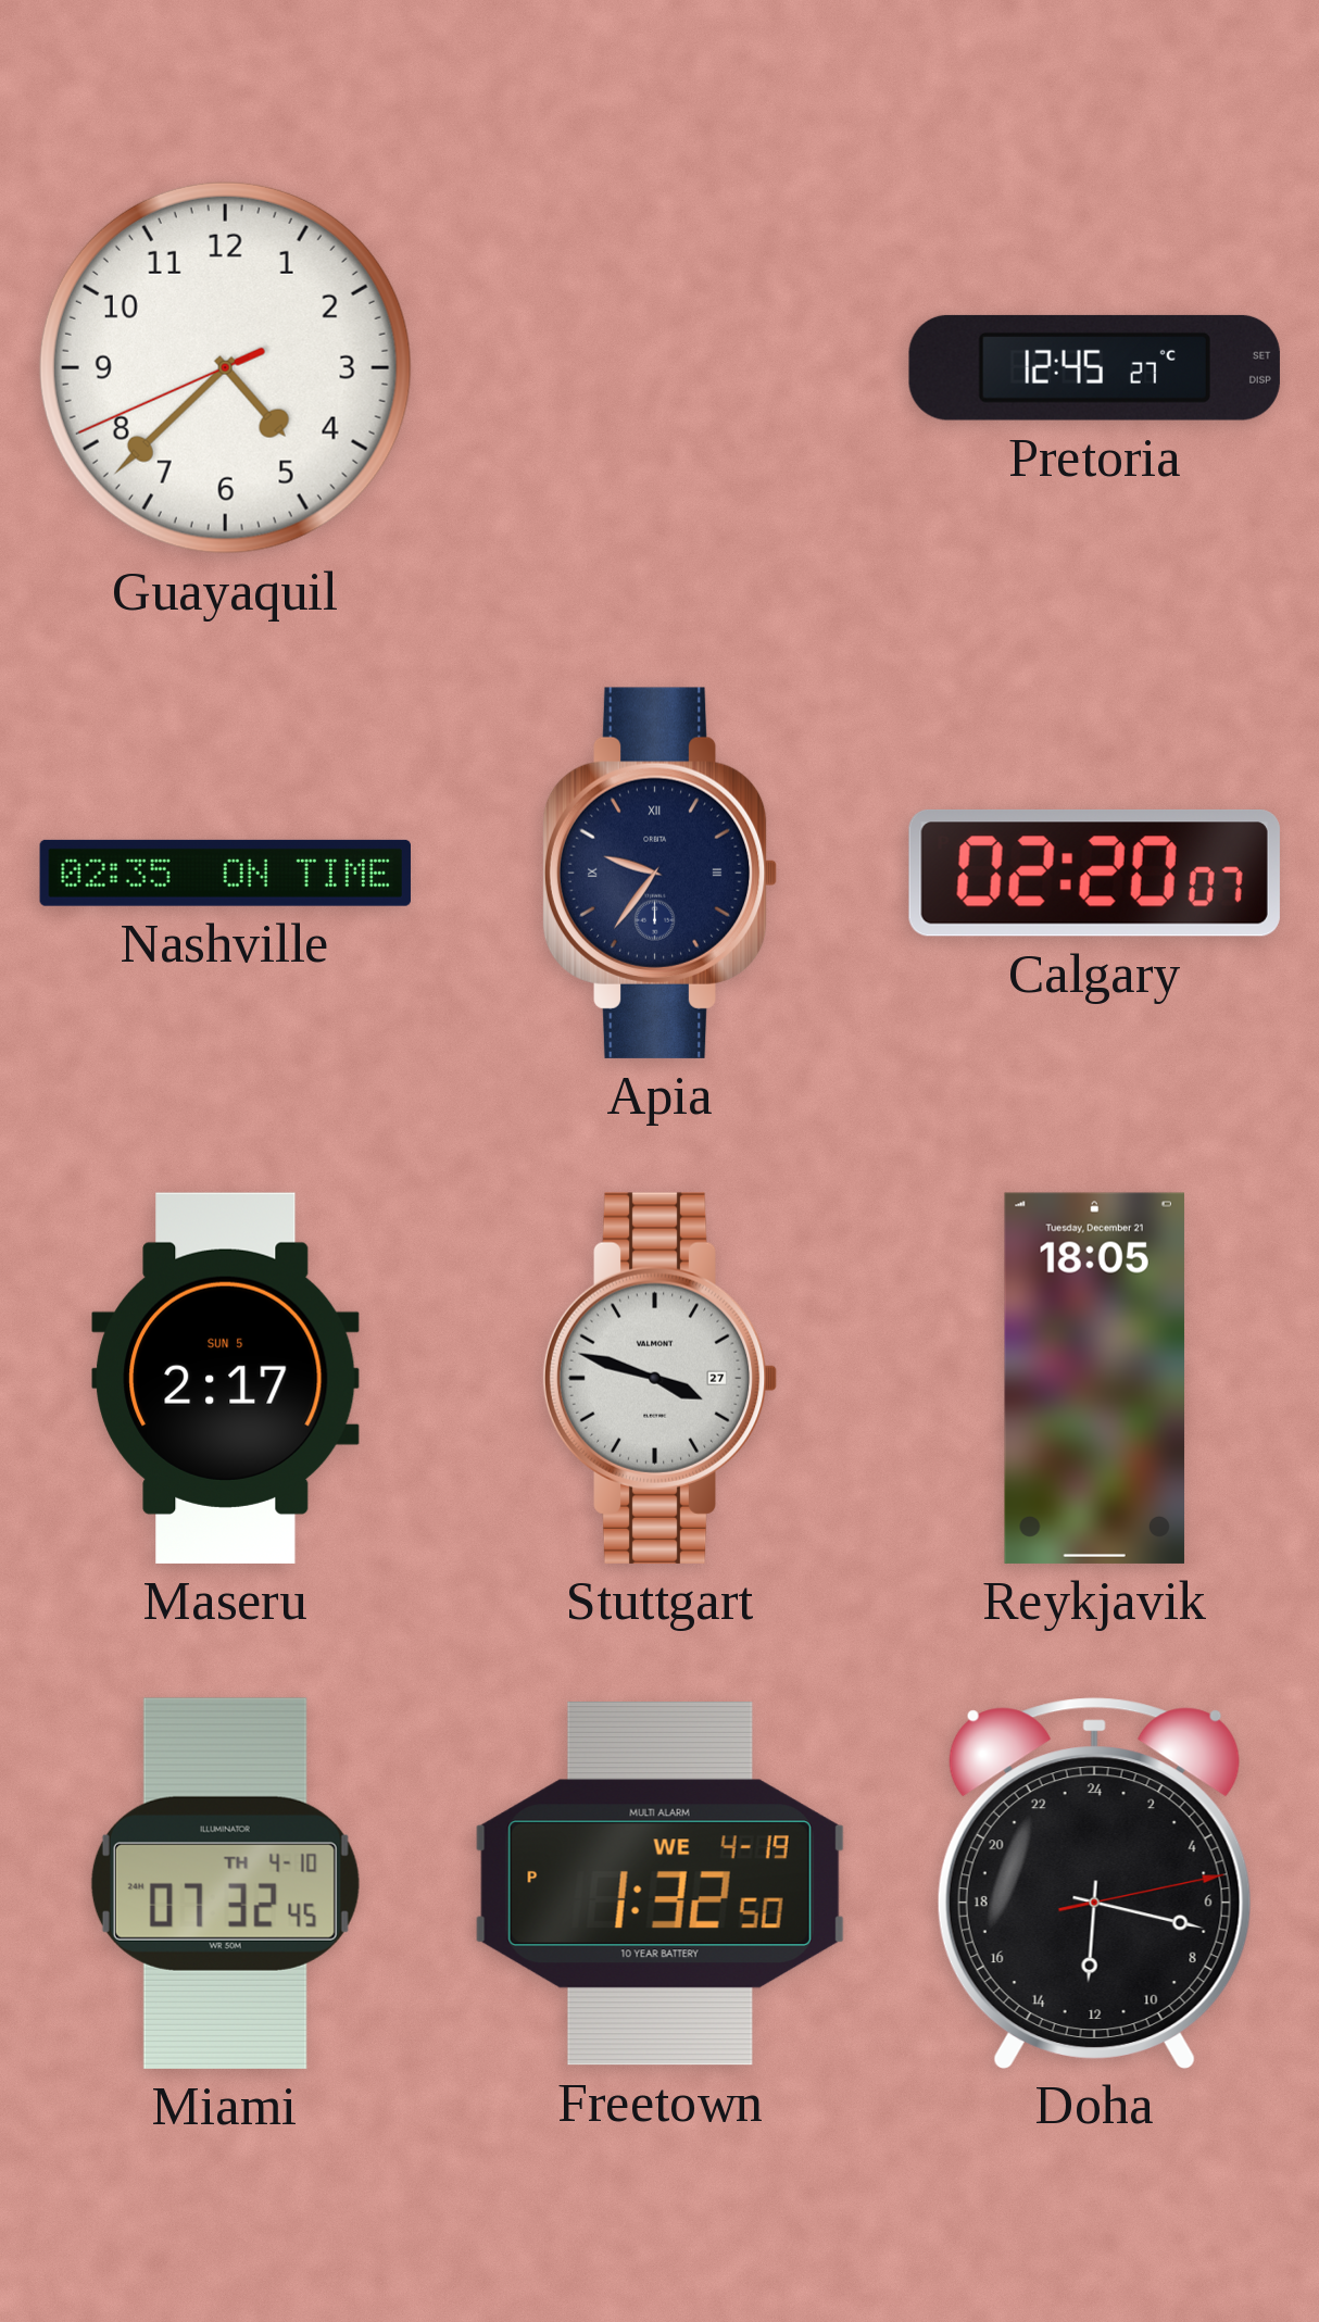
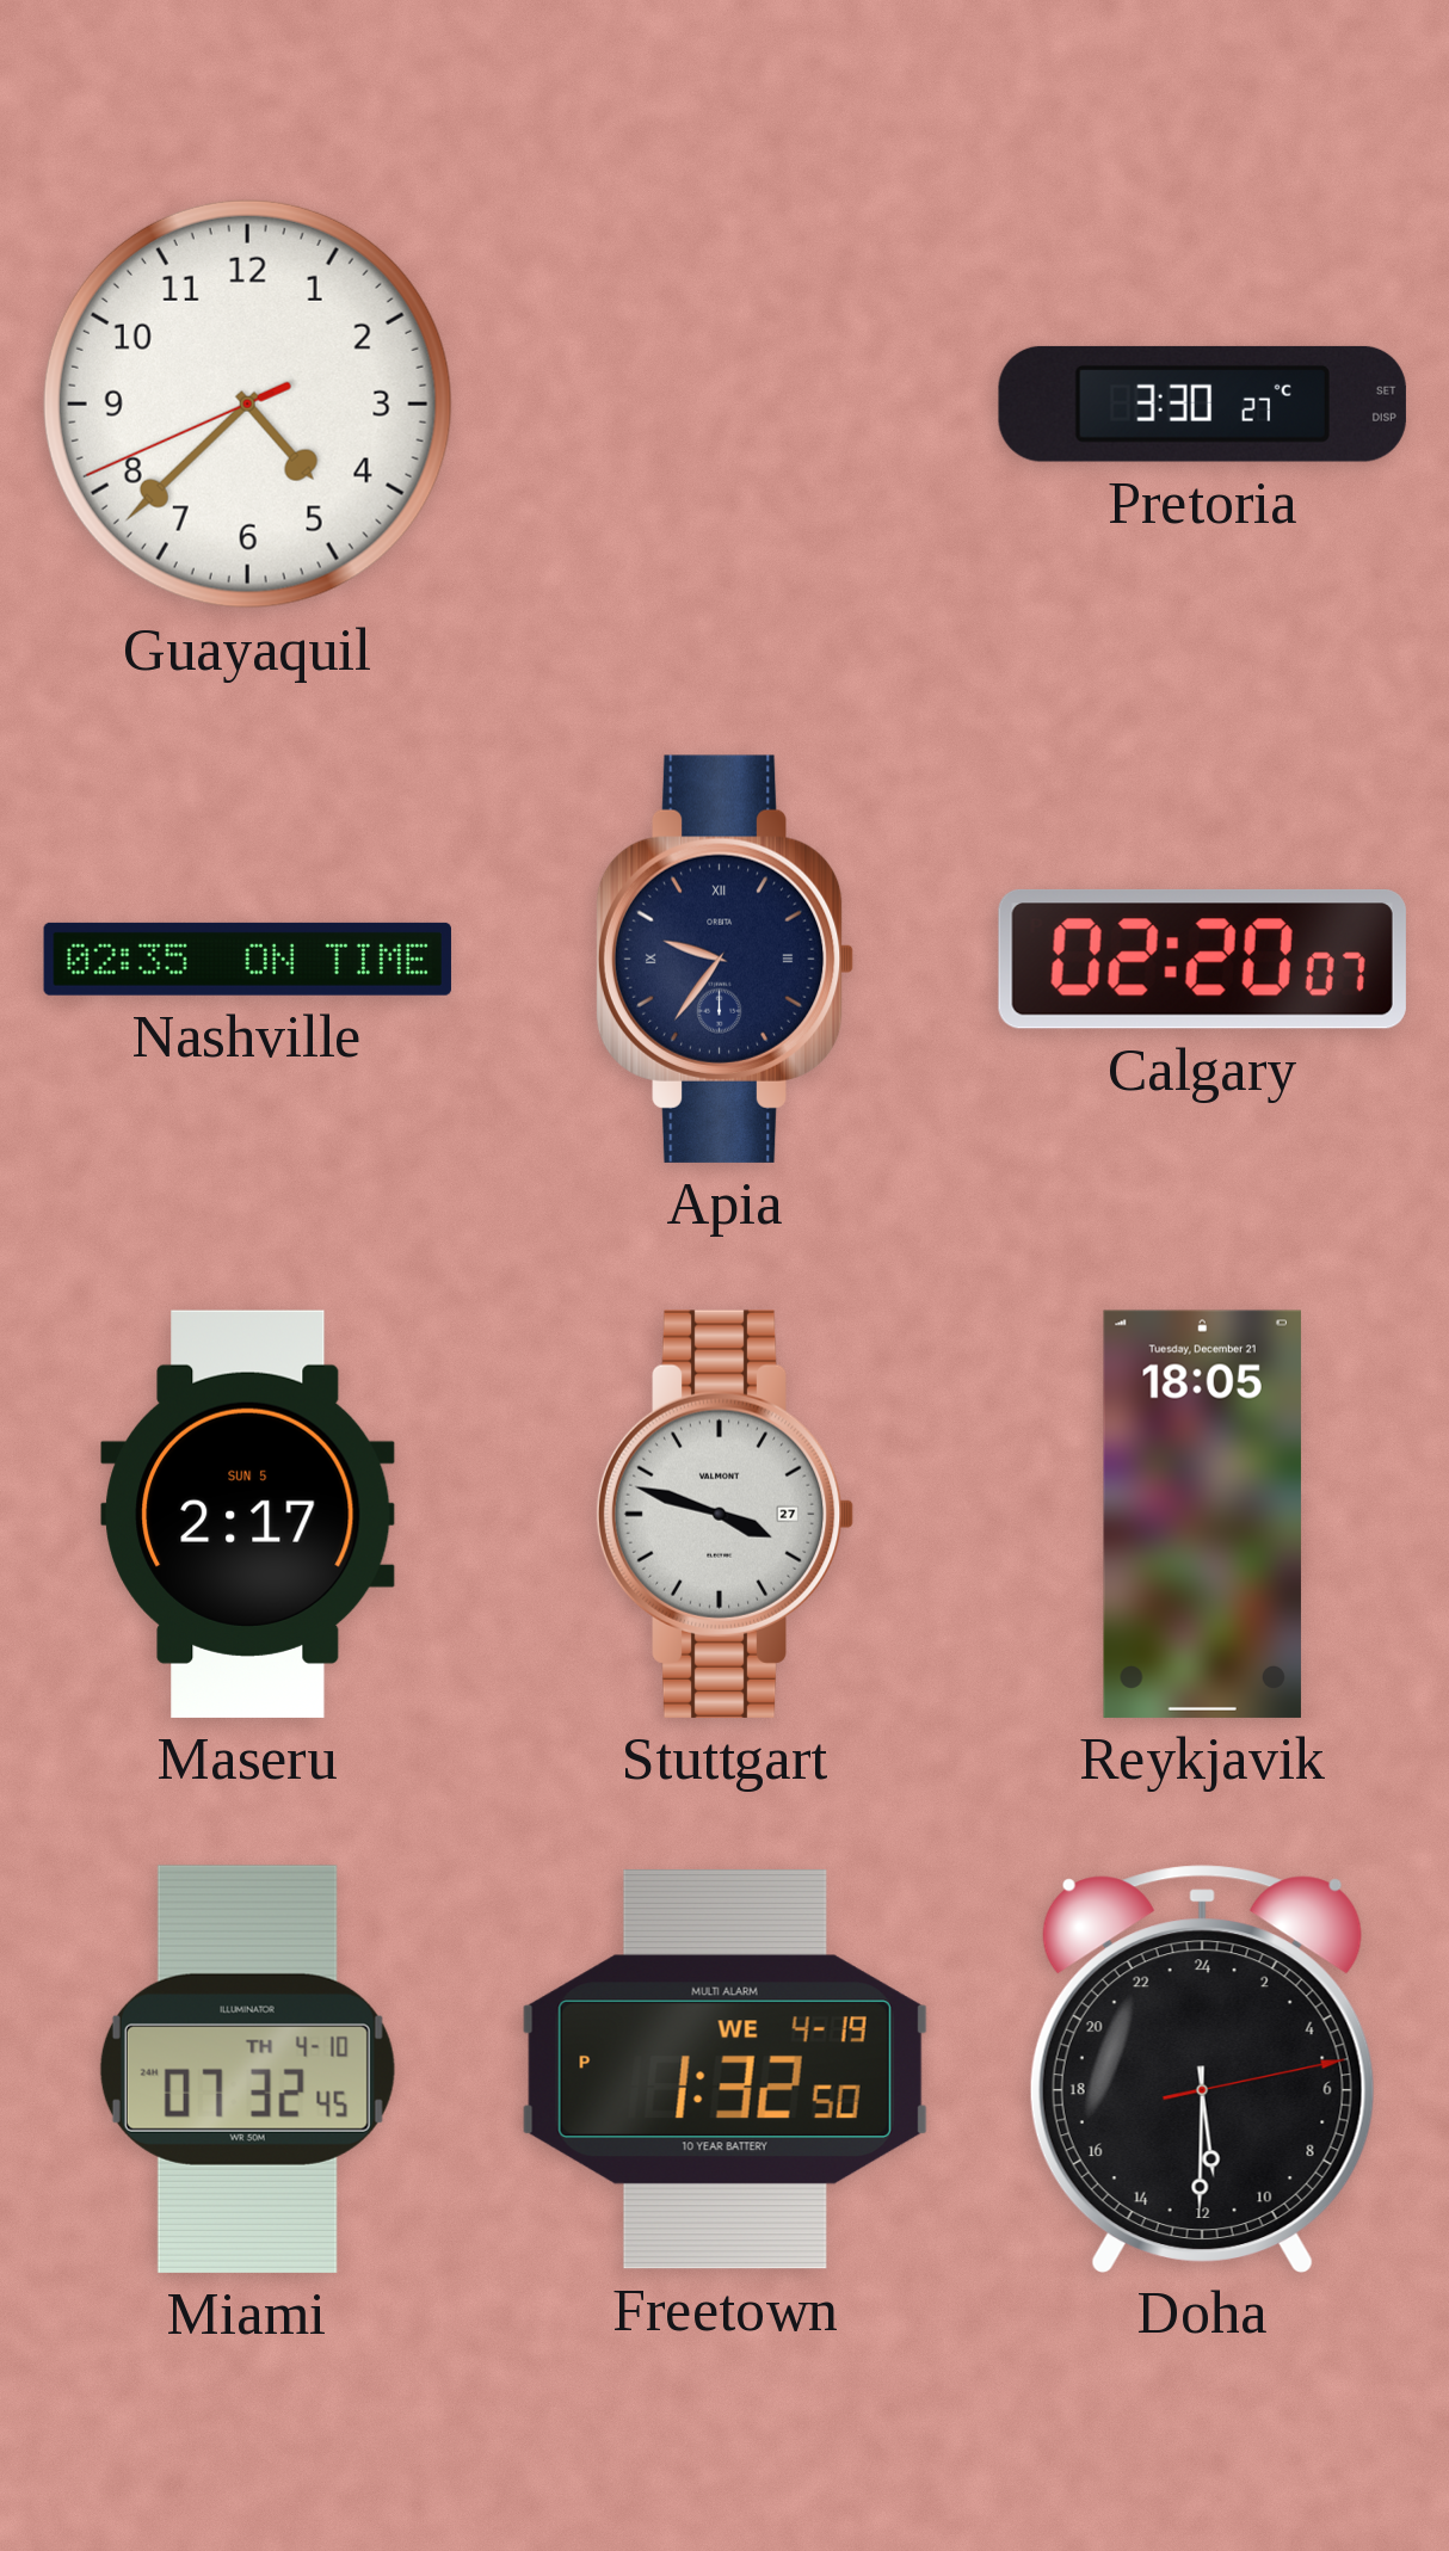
Pretoria: 12:45 -> 3:30 (1202, 403)
Doha: 12:17 -> 11:30 (1202, 2069)
